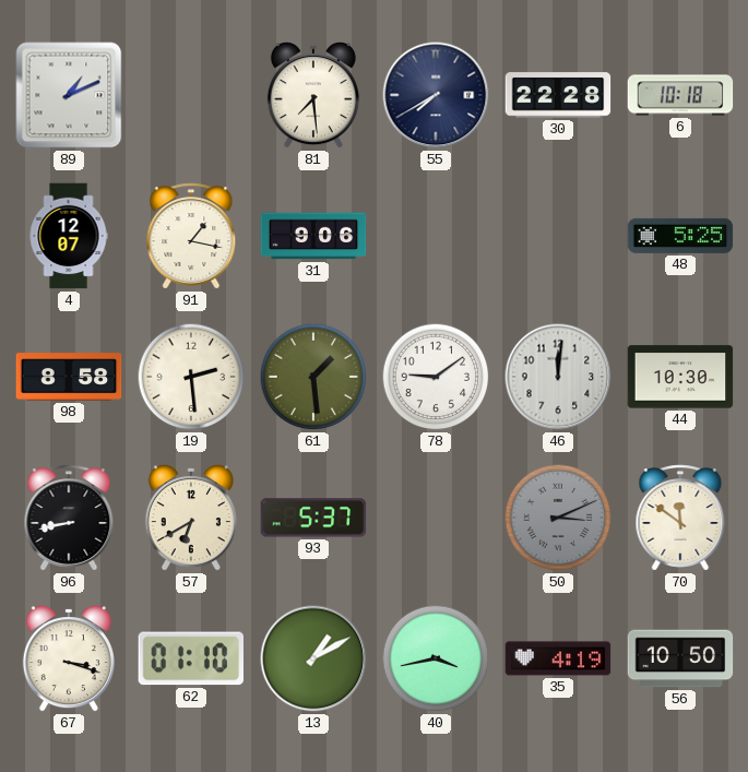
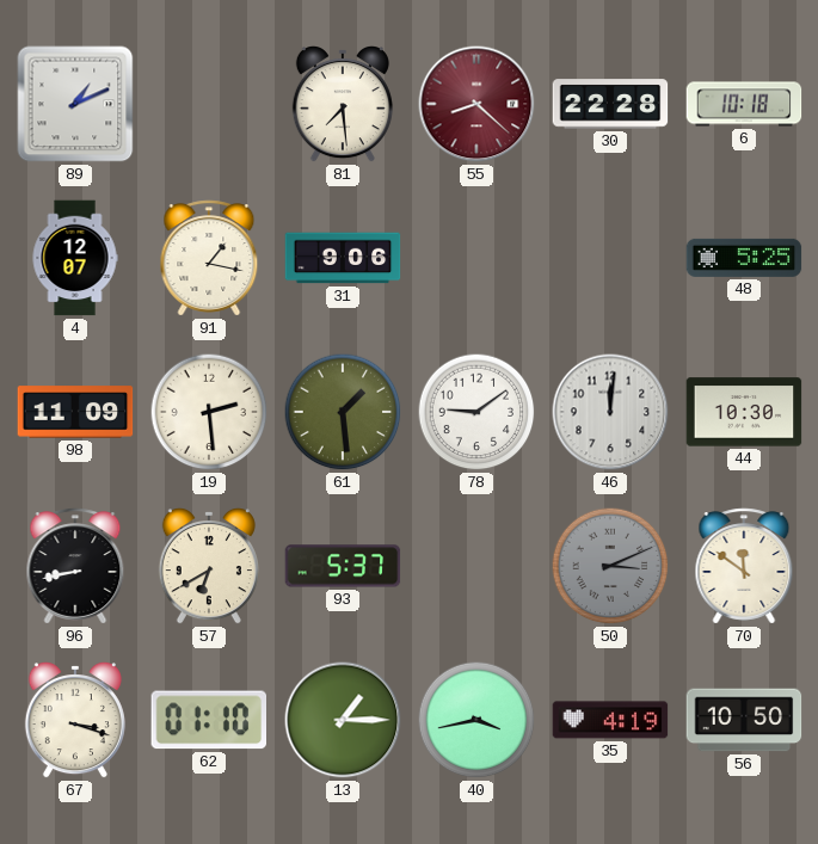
55: 7:40 -> 8:22 (476, 104)
55 dial: navy -> burgundy (476, 104)
98: 8:58 -> 11:09 (75, 412)
13: 1:10 -> 1:15 (343, 720)
